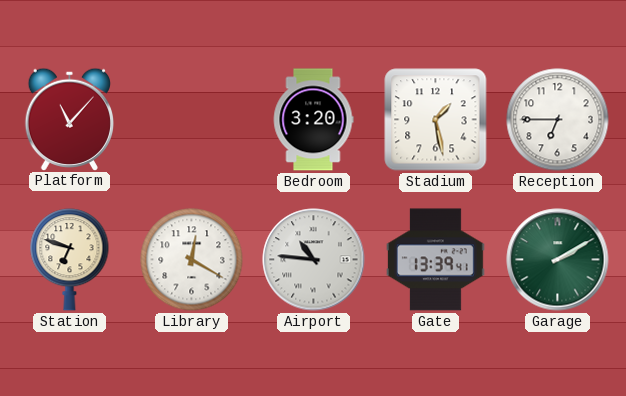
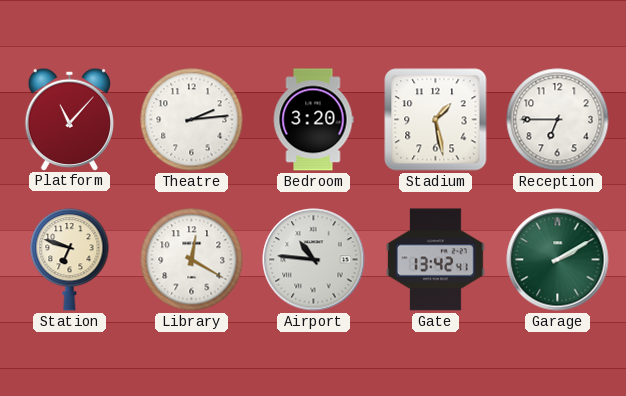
Theatre: none -> 2:14 (192, 120)
Gate: 13:39 -> 13:42 (435, 260)
